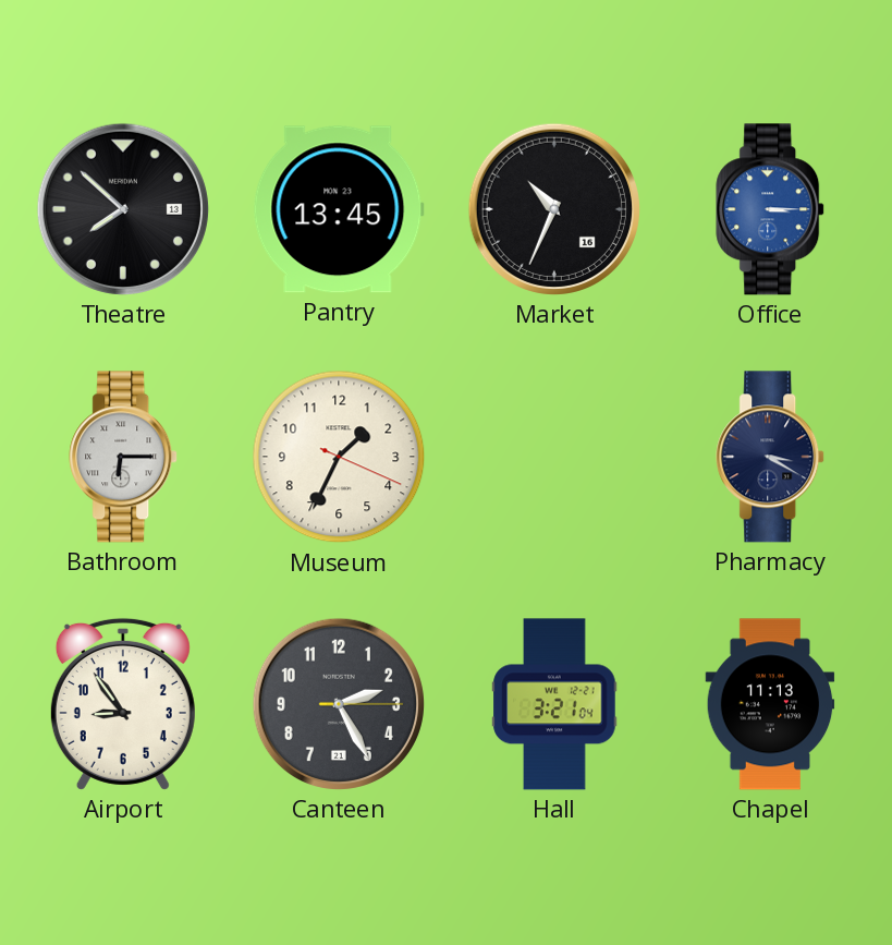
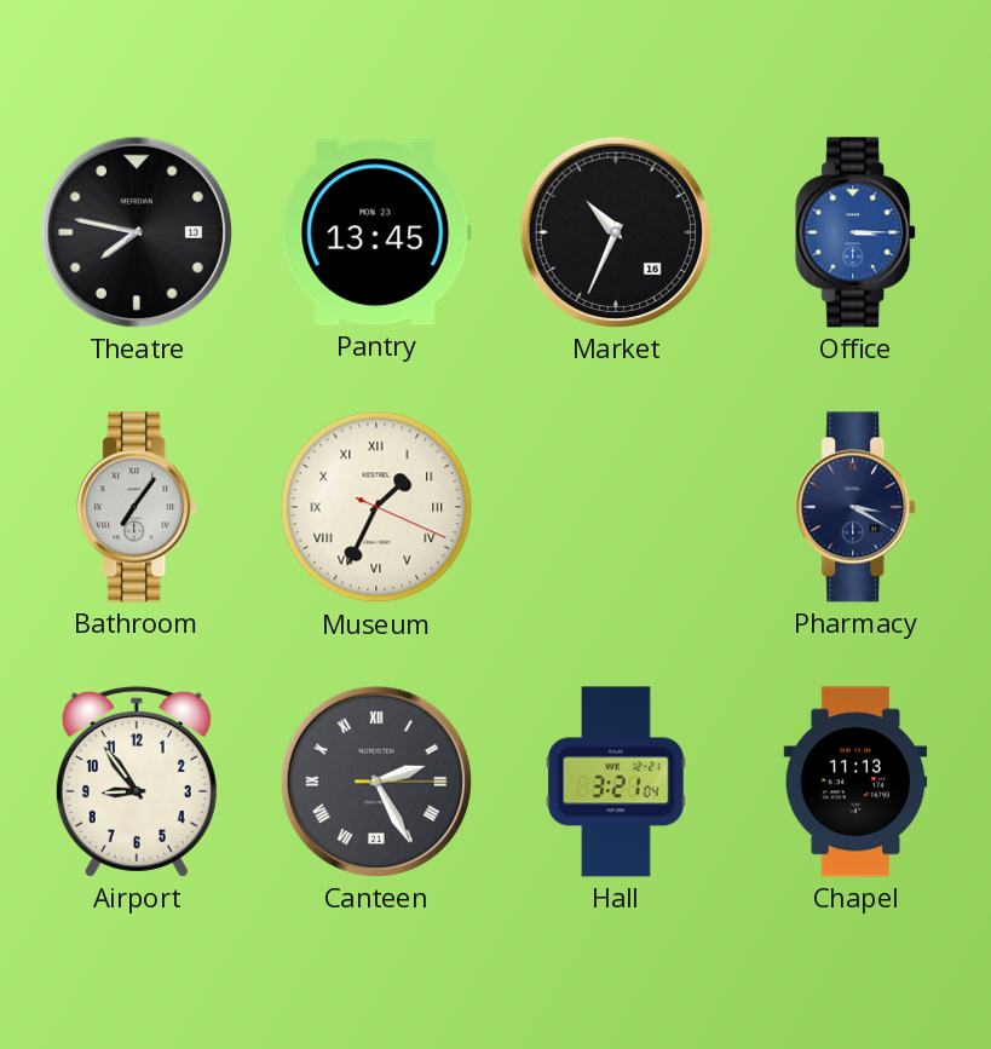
Theatre: 7:52 -> 7:47 (137, 232)
Bathroom: 6:15 -> 7:06 (138, 507)
Museum numerals: Arabic -> Roman (376, 507)
Canteen numerals: Arabic -> Roman (376, 782)
